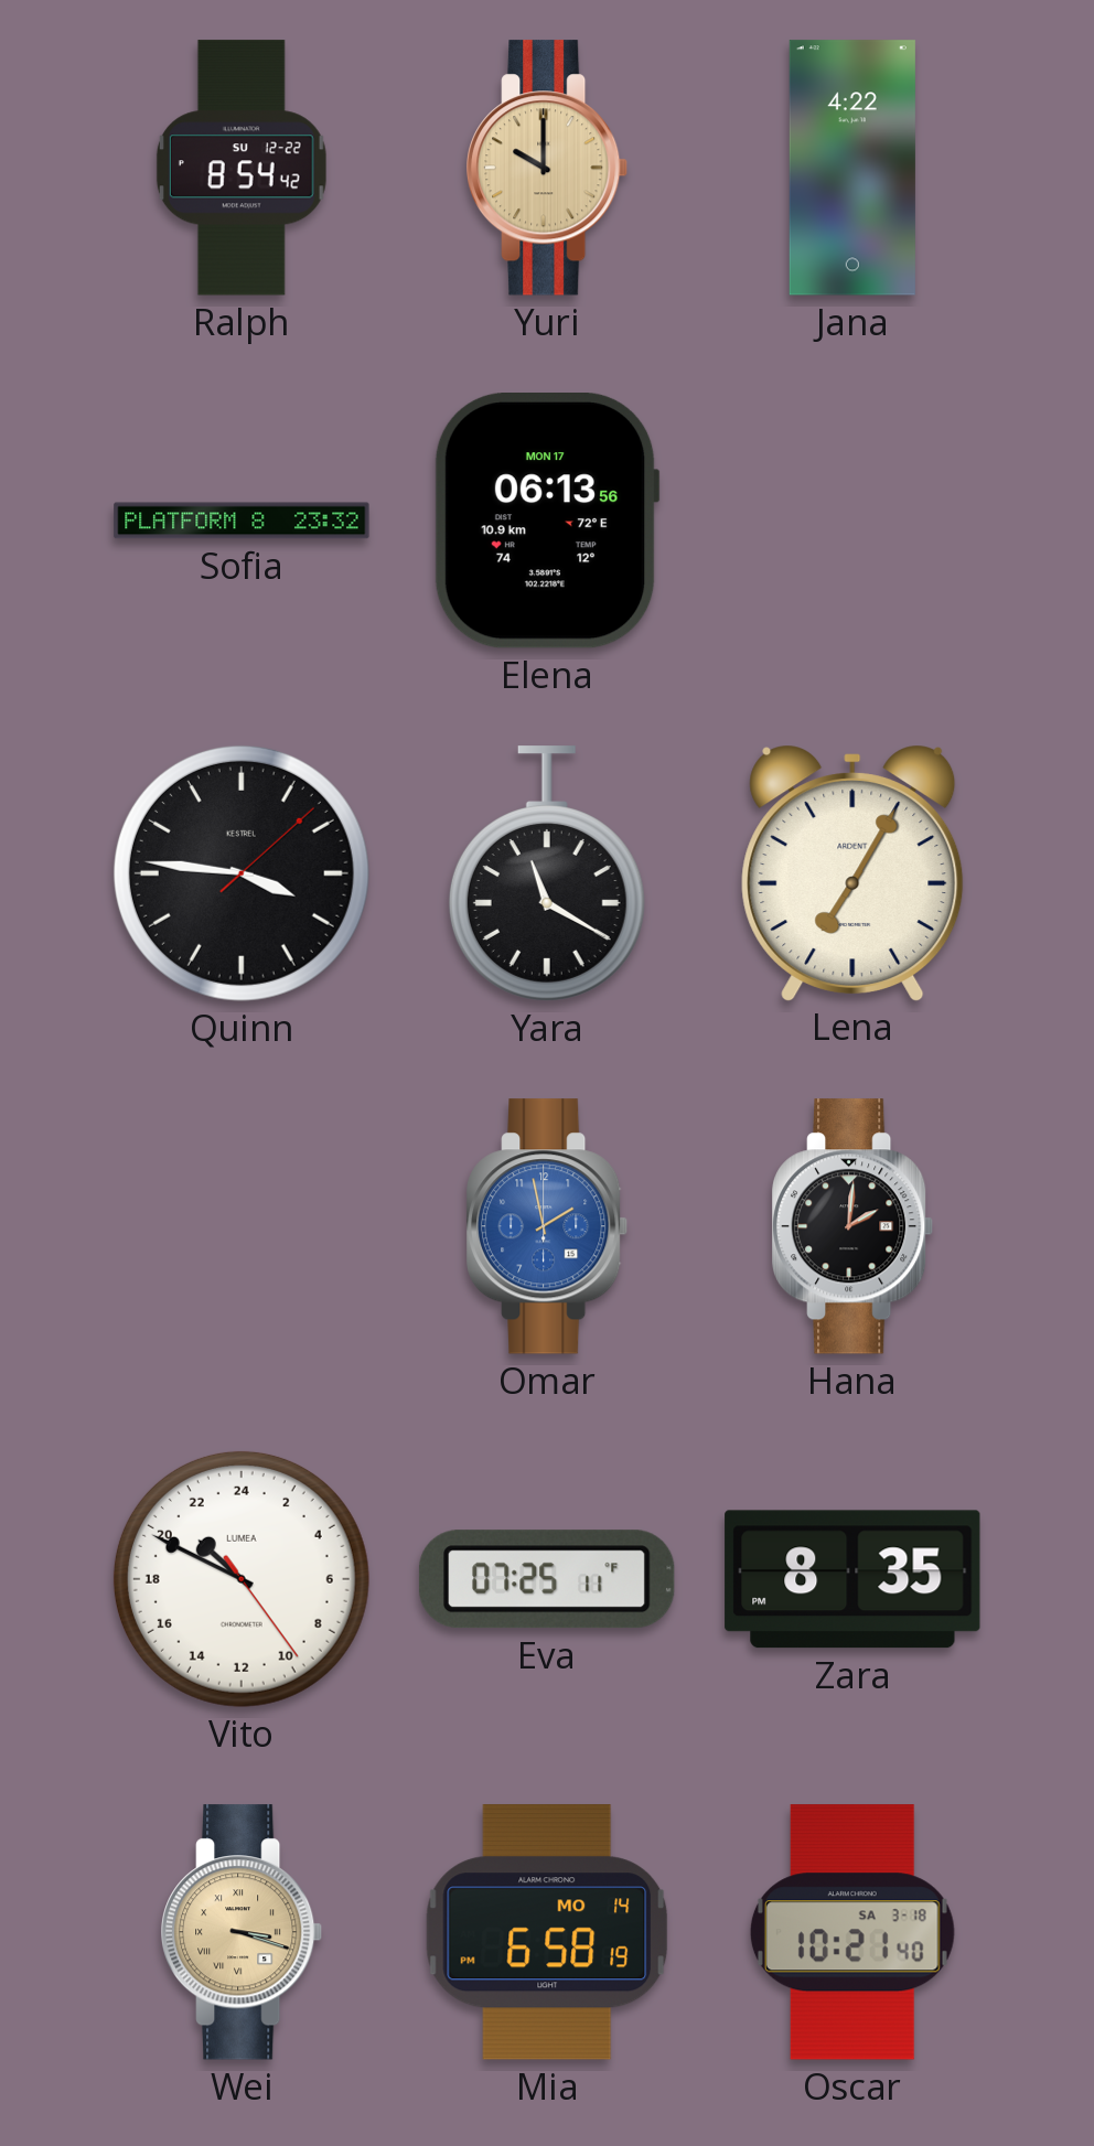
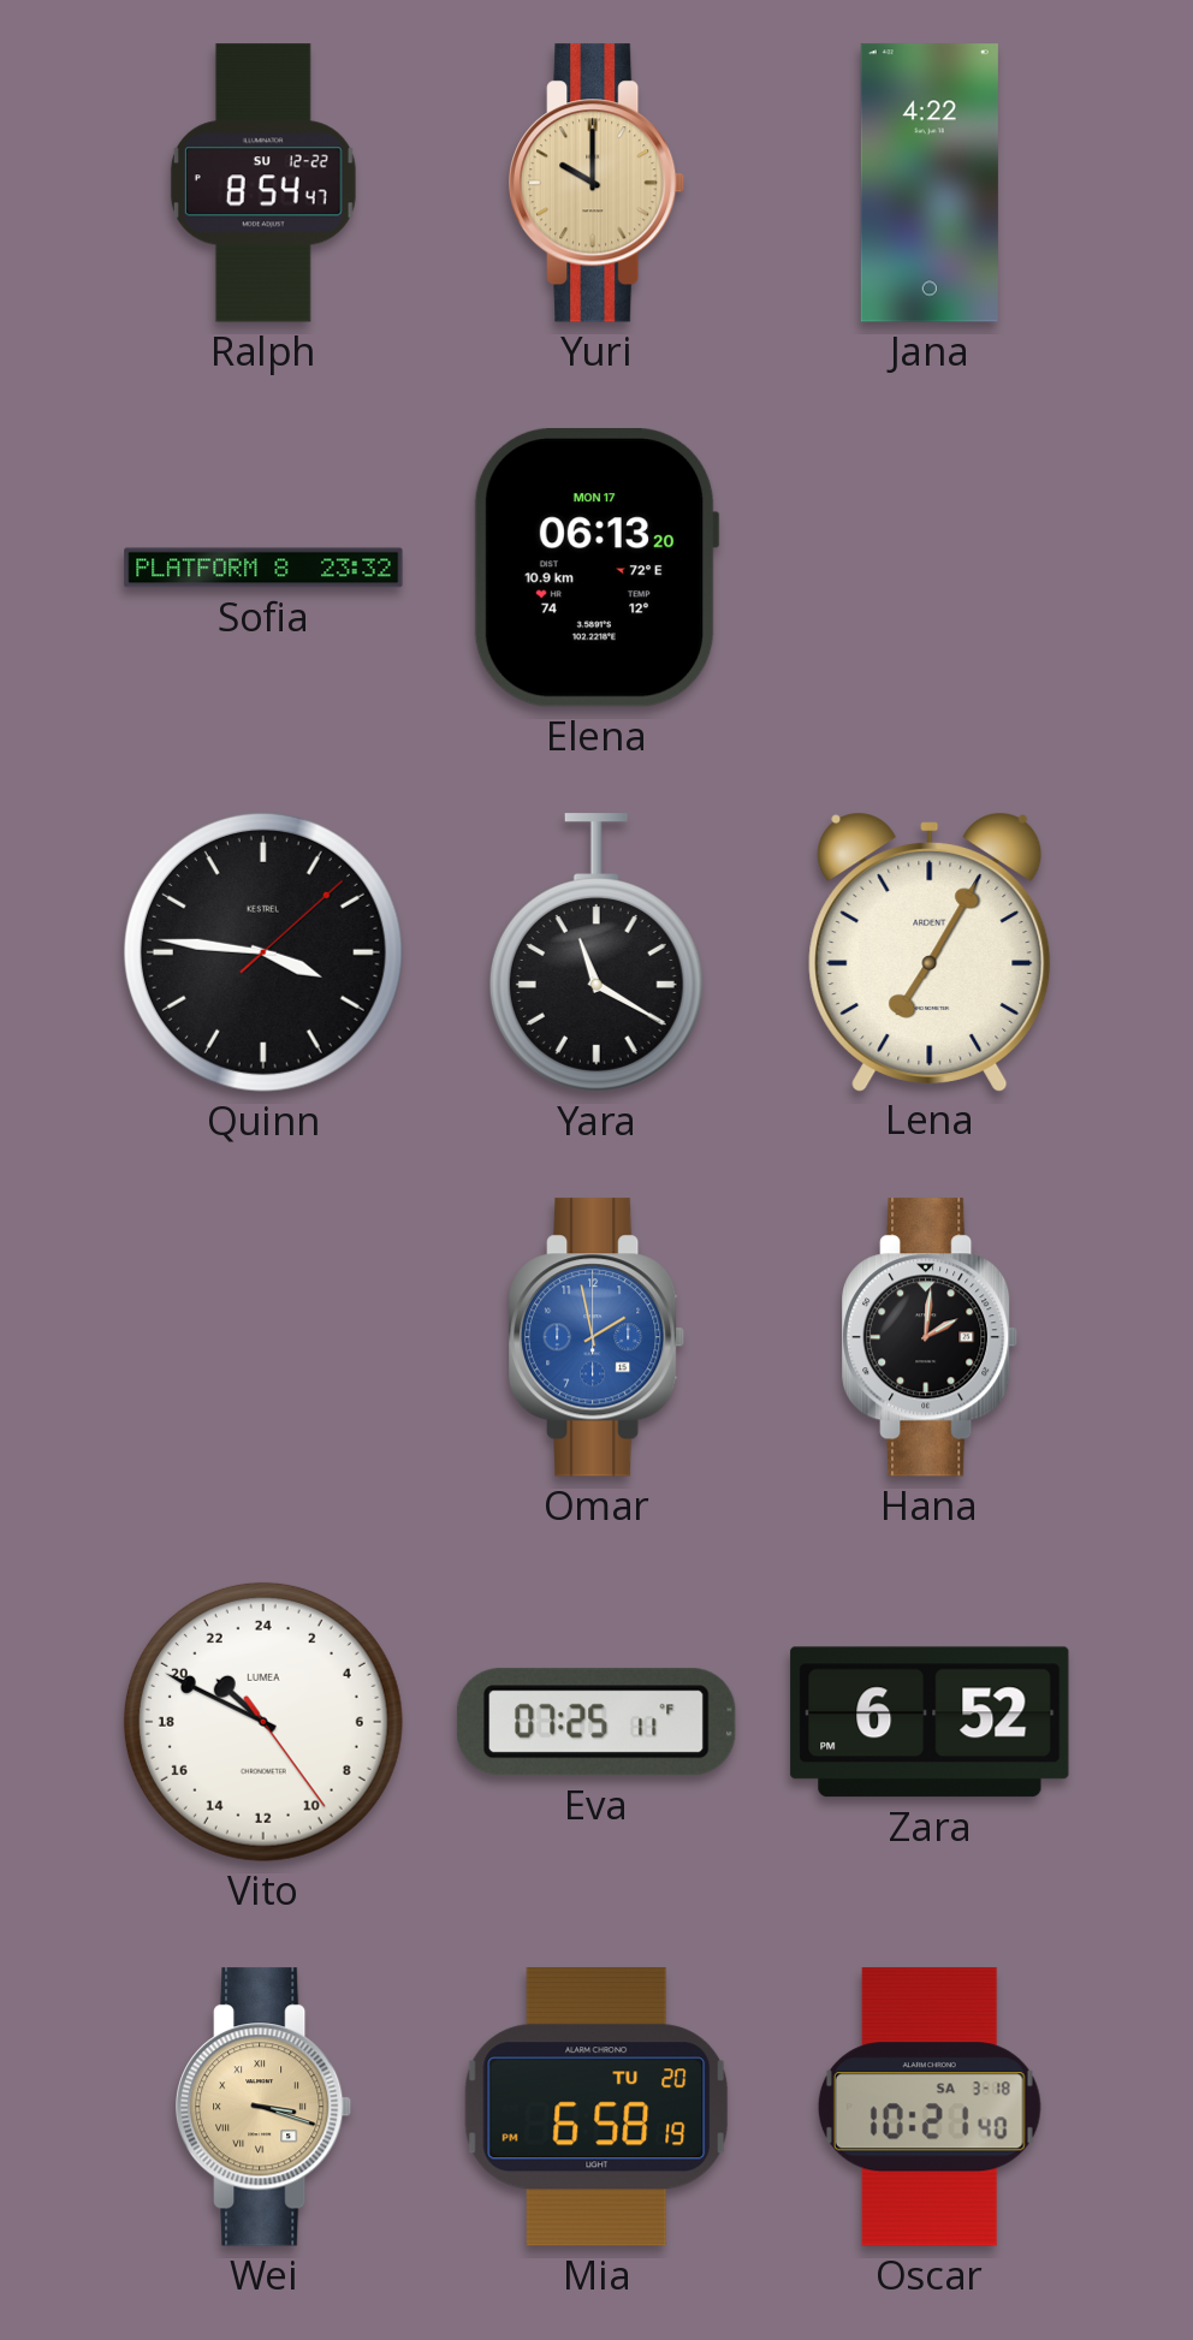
Ralph: 8:54:42 -> 8:54:47 (263, 183)
Elena: 06:13:56 -> 06:13:20 (596, 569)
Zara: 8:35 -> 6:52 (930, 1722)
Mia date: MO 14 -> TU 20 (596, 2107)
